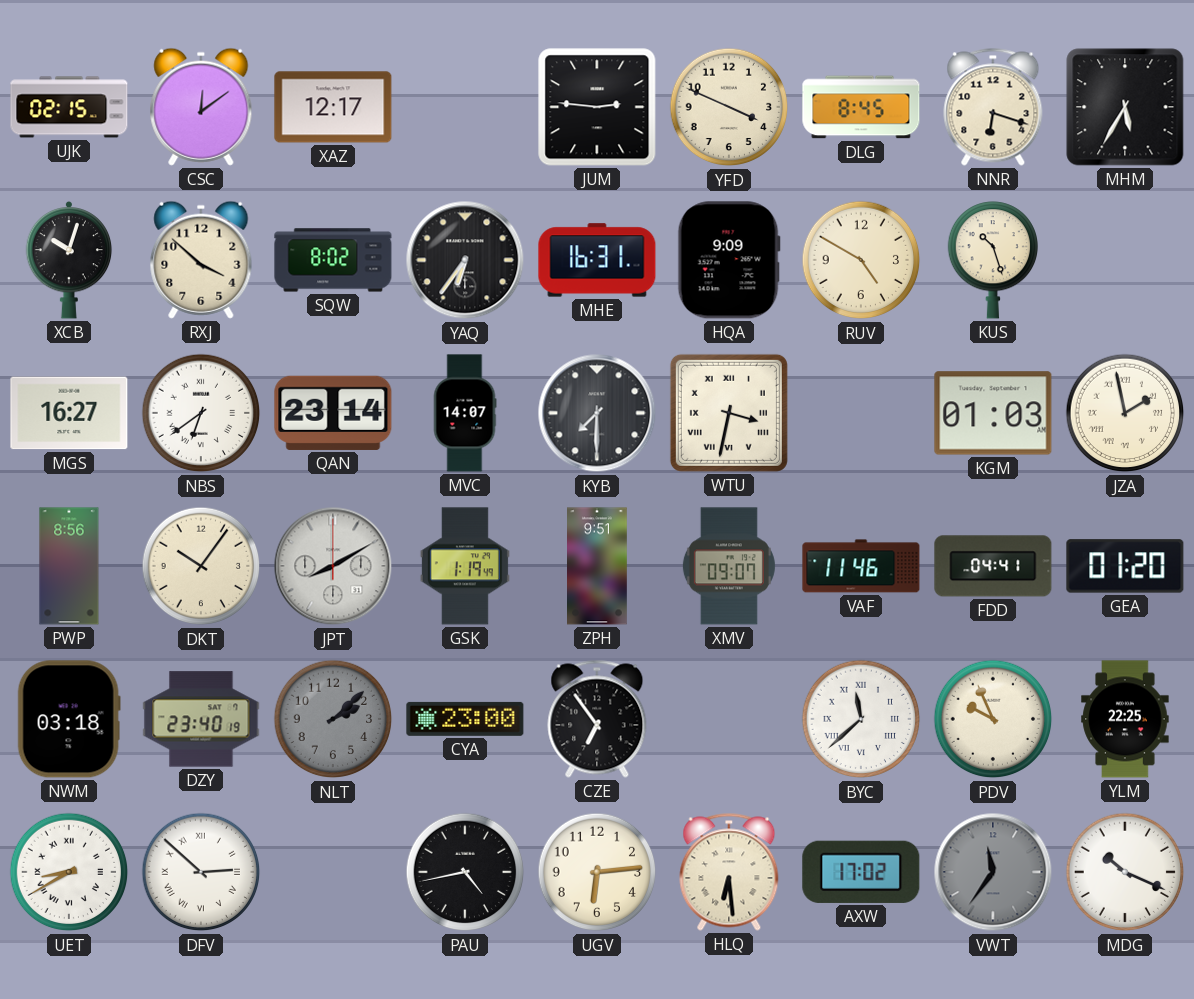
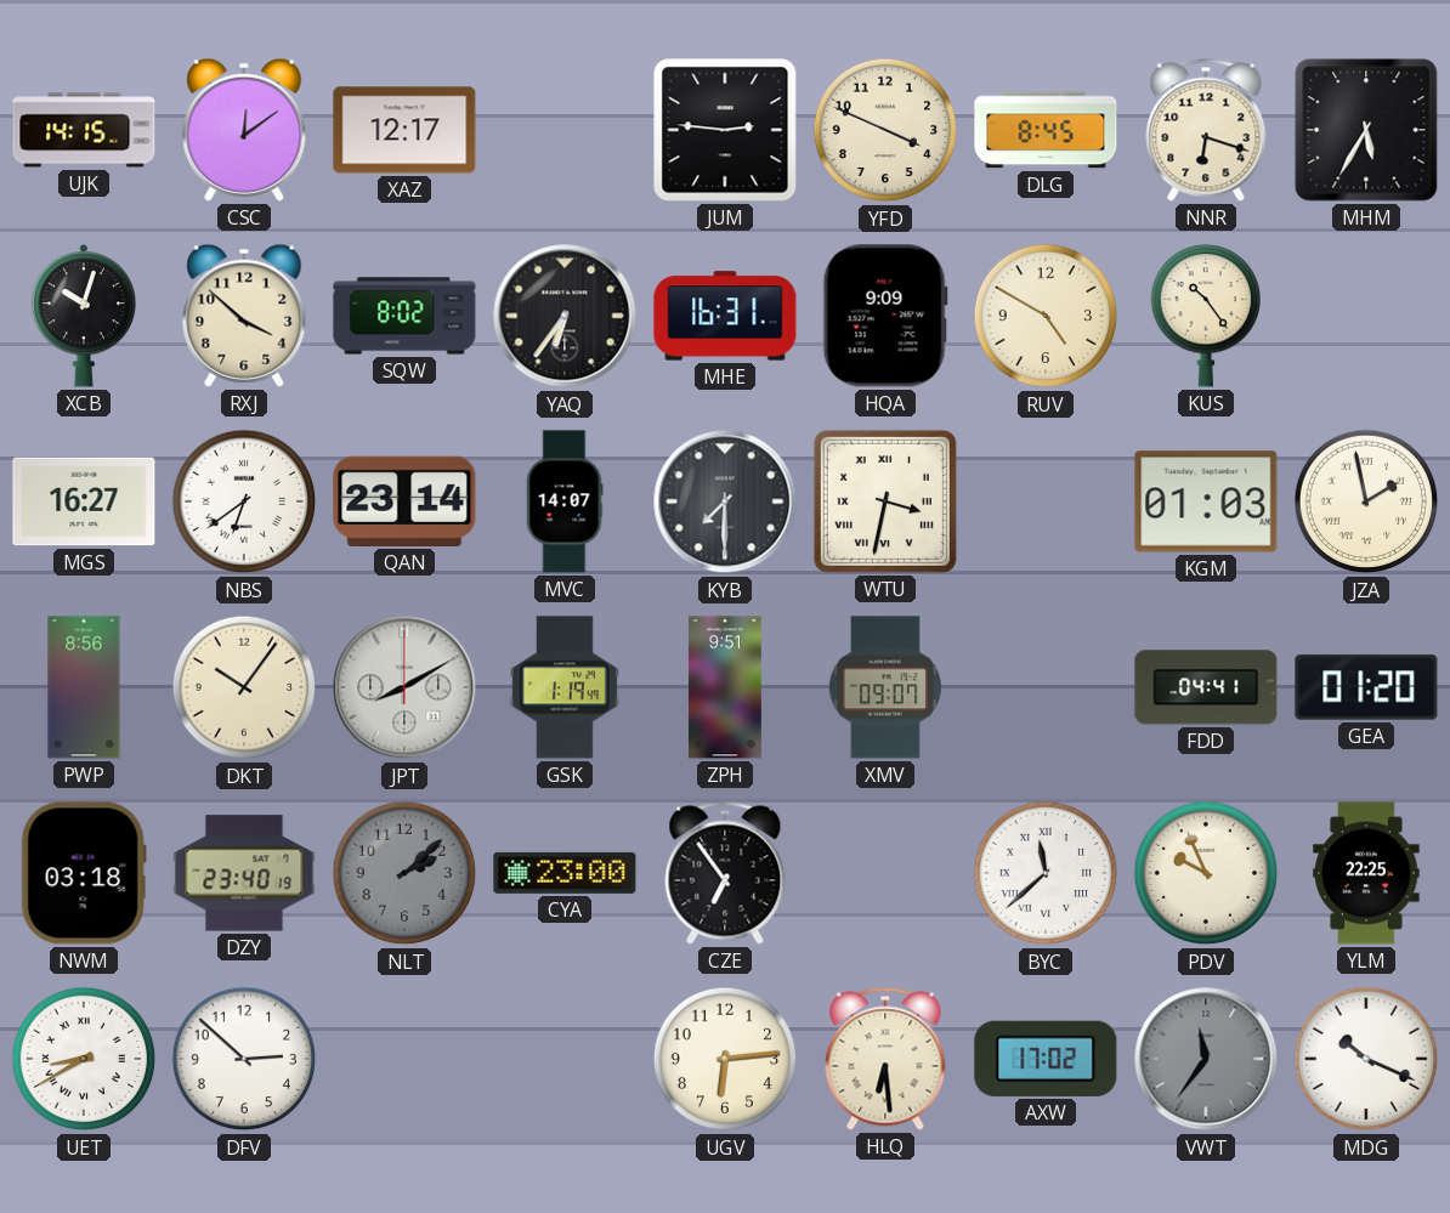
UJK: 02:15 -> 14:15 (84, 130)
KUS: 10:27 -> 10:24 (1205, 316)
VAF: 11:46 -> none (861, 566)
DFV numerals: Roman -> Arabic (244, 1059)
PAU: 4:43 -> none (465, 872)
